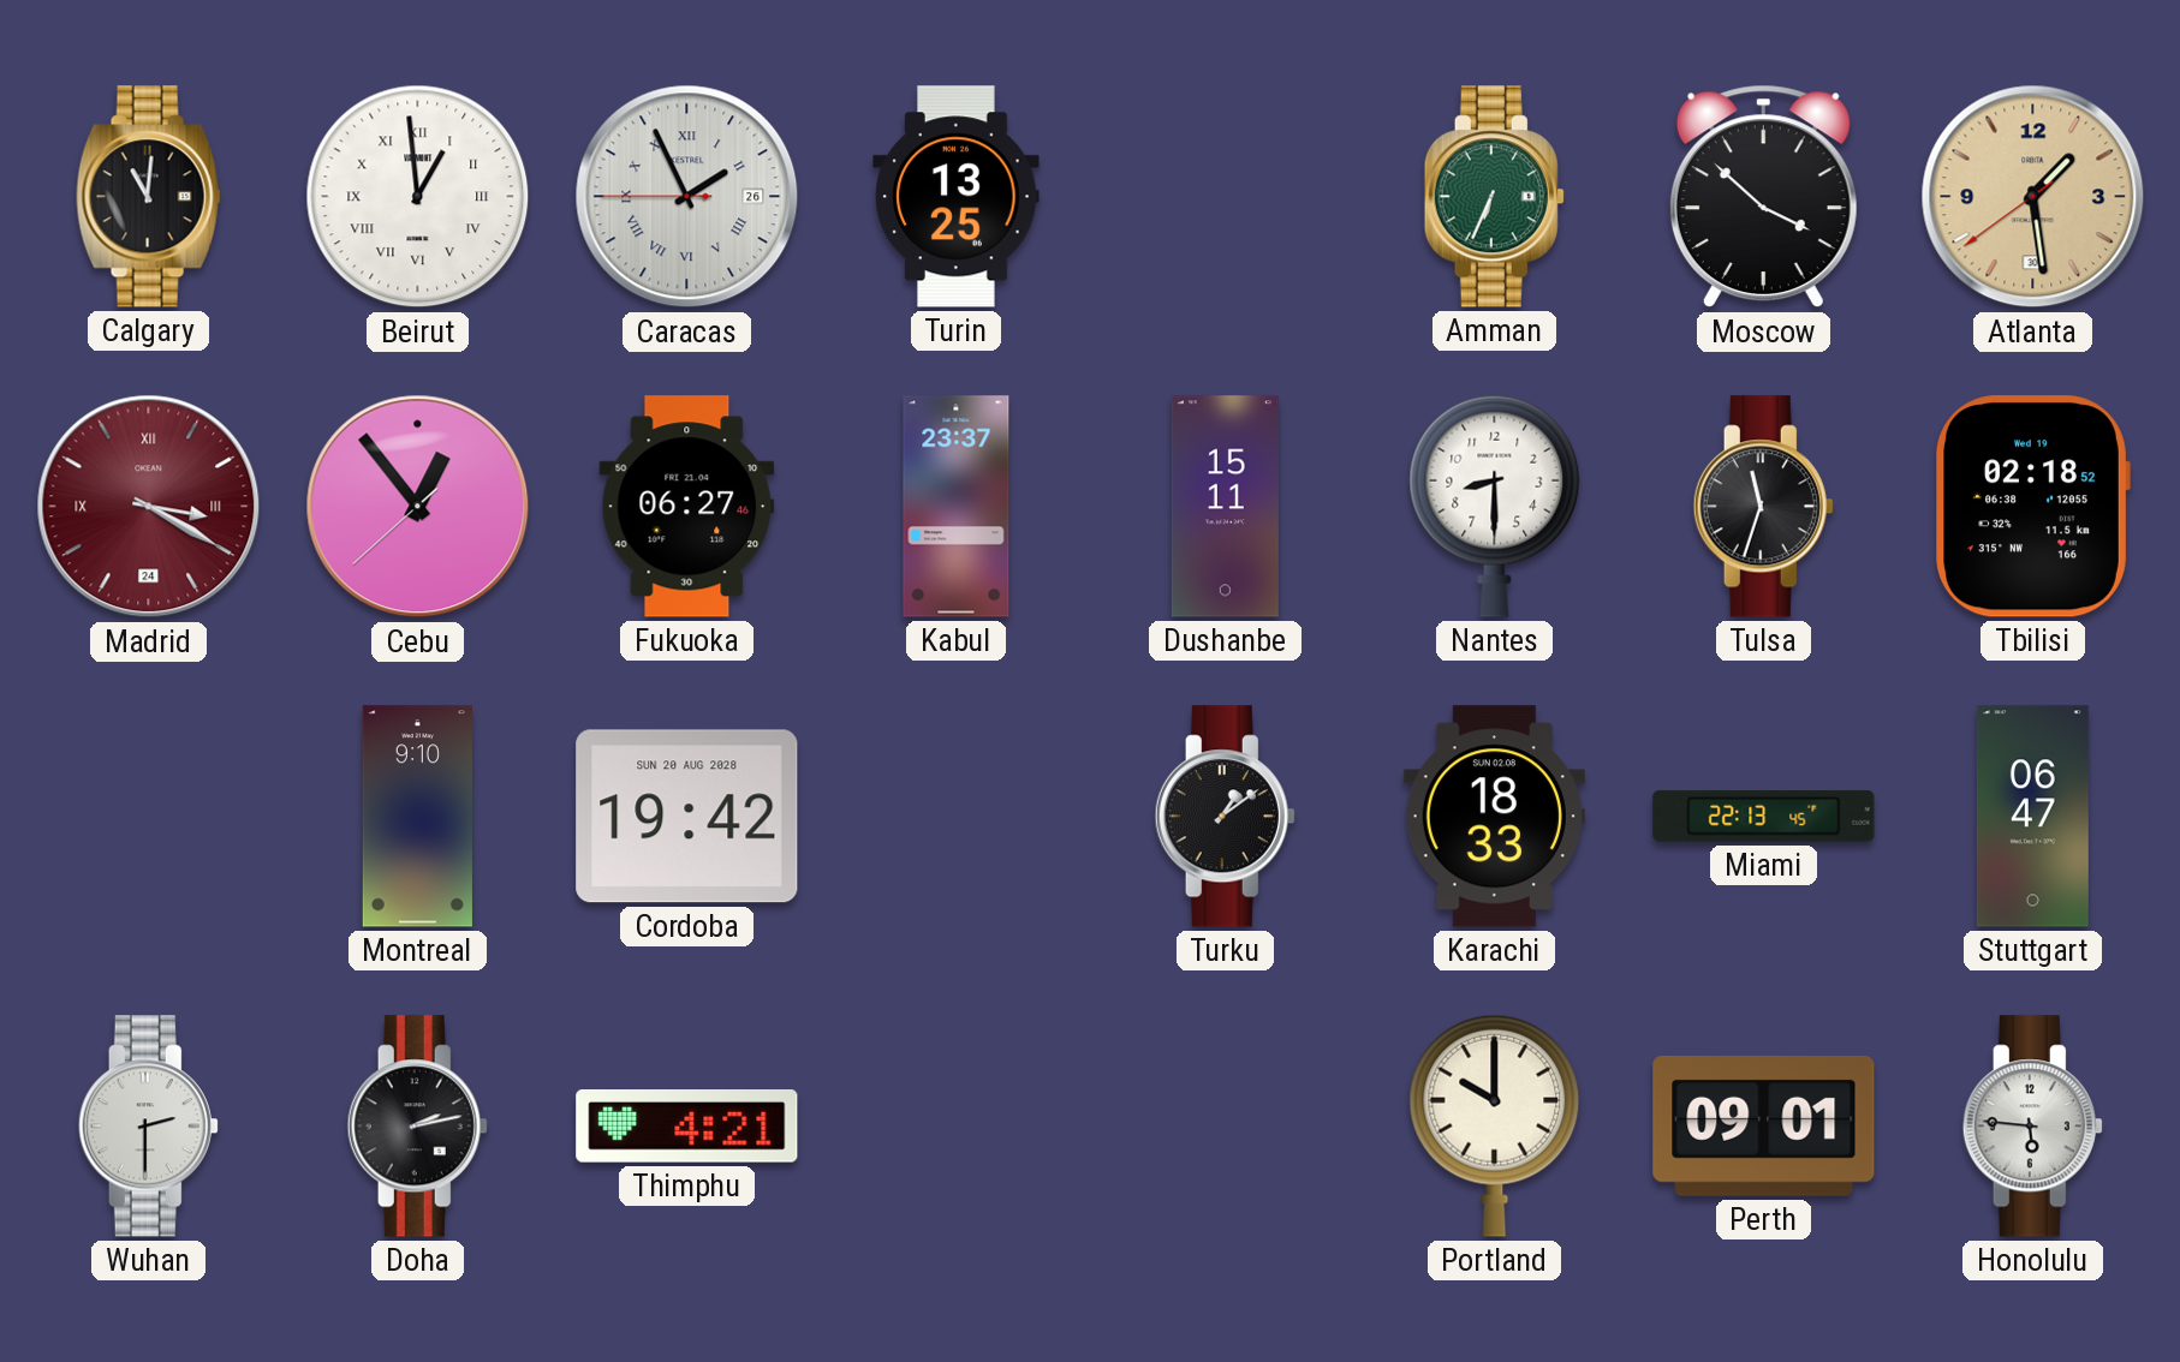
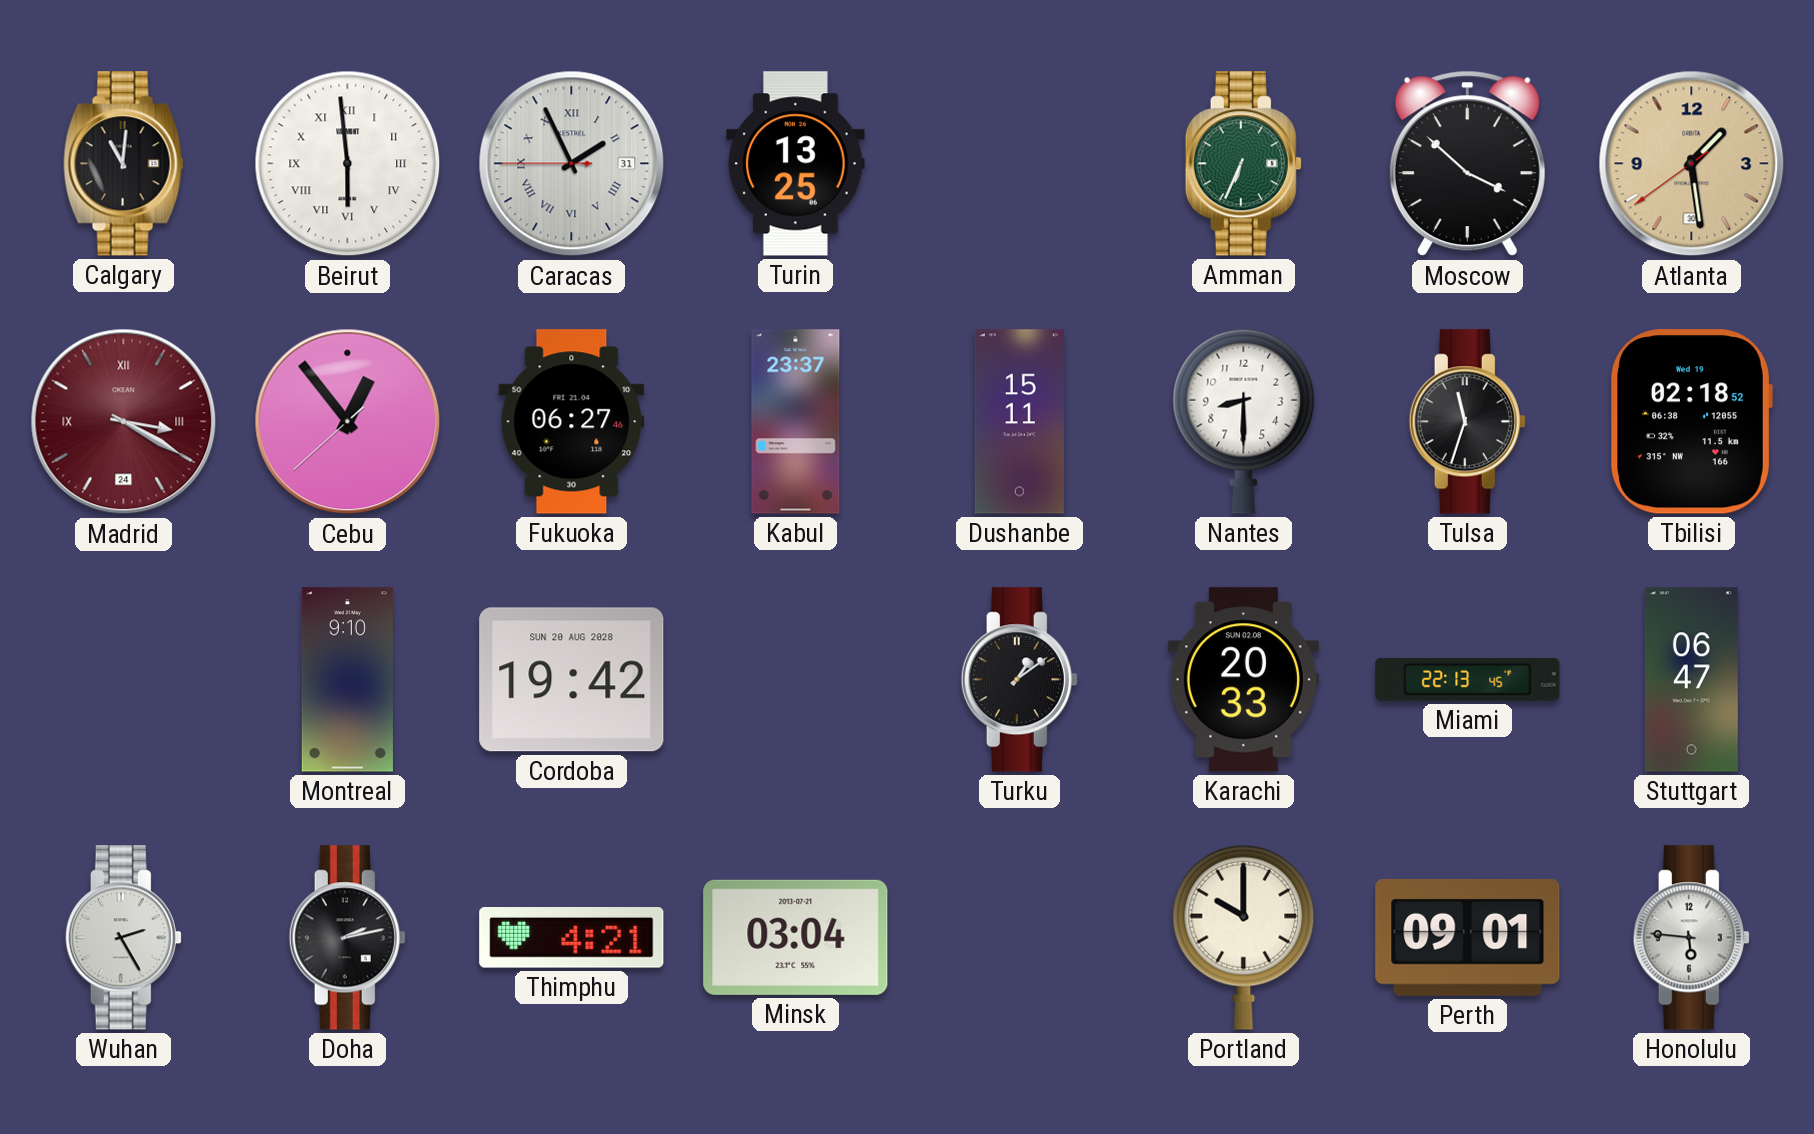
Beirut: 12:59 -> 5:59 (348, 164)
Caracas date: 26 -> 31 (572, 164)
Karachi: 18:33 -> 20:33 (1243, 680)
Wuhan: 2:30 -> 2:25 (123, 938)
Minsk: none -> 03:04 (796, 937)
